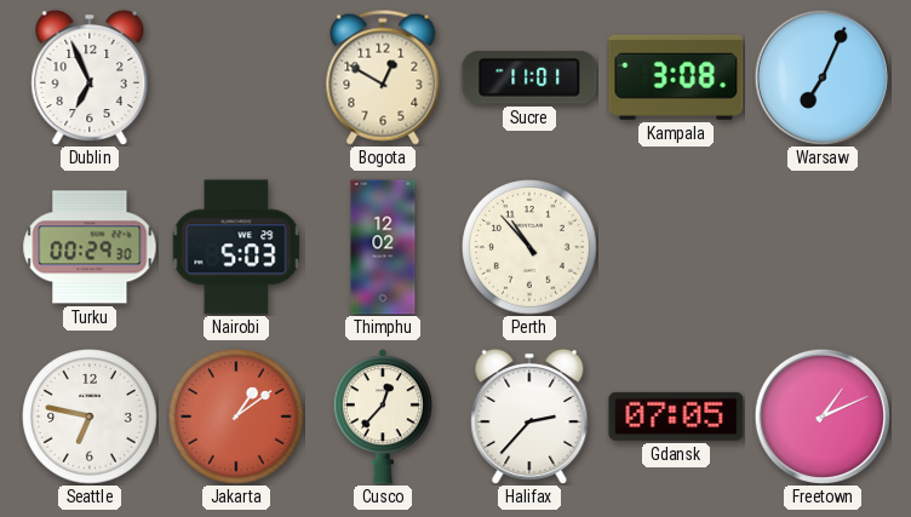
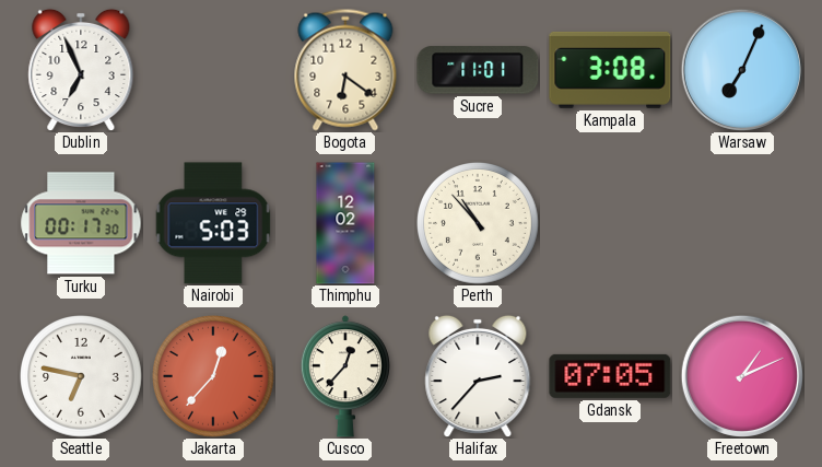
Bogota: 12:50 -> 6:21 (345, 70)
Turku: 00:29 -> 00:17 (81, 223)
Jakarta: 1:09 -> 12:37 (214, 377)
